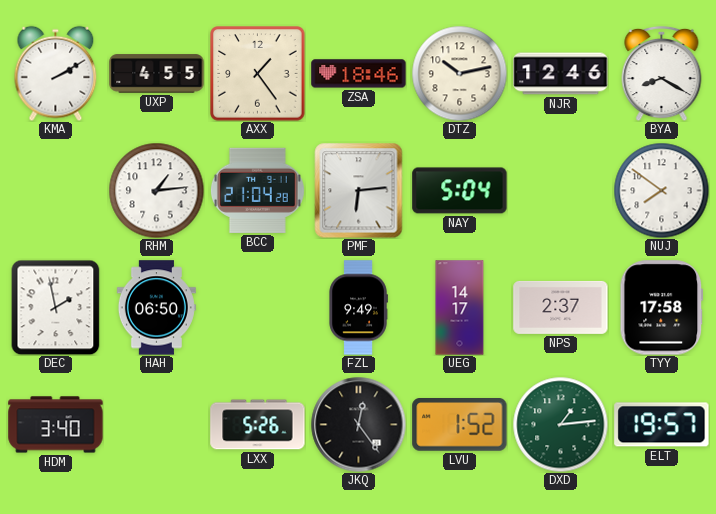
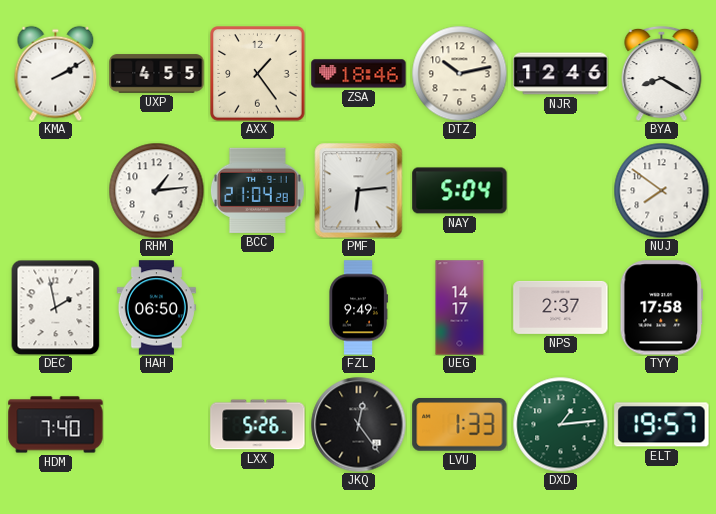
HDM: 3:40 -> 7:40 (56, 425)
LVU: 1:52 -> 1:33 (460, 425)
